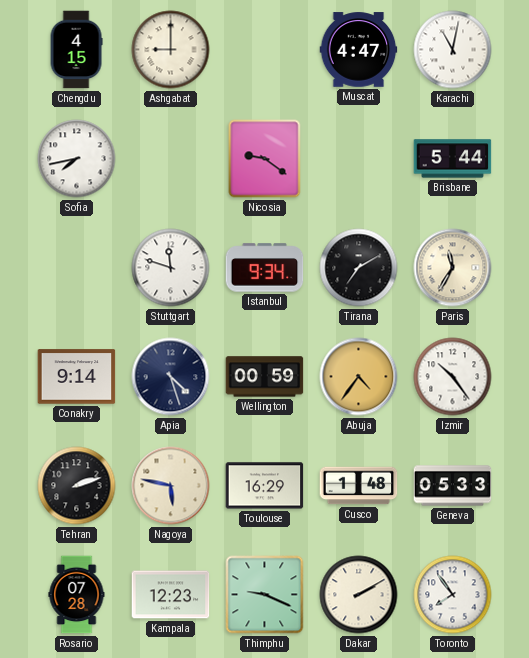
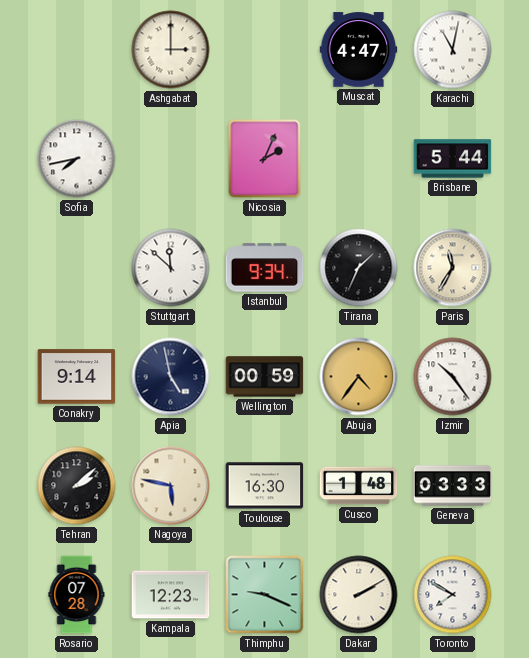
Chengdu: 4:15 -> none (76, 50)
Ashgabat: 9:00 -> 3:00 (171, 50)
Nicosia: 9:21 -> 2:04 (265, 159)
Stuttgart: 11:48 -> 11:52 (171, 268)
Tirana: 7:10 -> 1:34 (359, 268)
Apia: 4:27 -> 4:58 (171, 377)
Tehran: 2:12 -> 2:08 (77, 486)
Toulouse: 16:29 -> 16:30 (265, 486)
Geneva: 05:33 -> 03:33 (453, 486)
Toronto: 7:54 -> 7:50 (453, 595)
